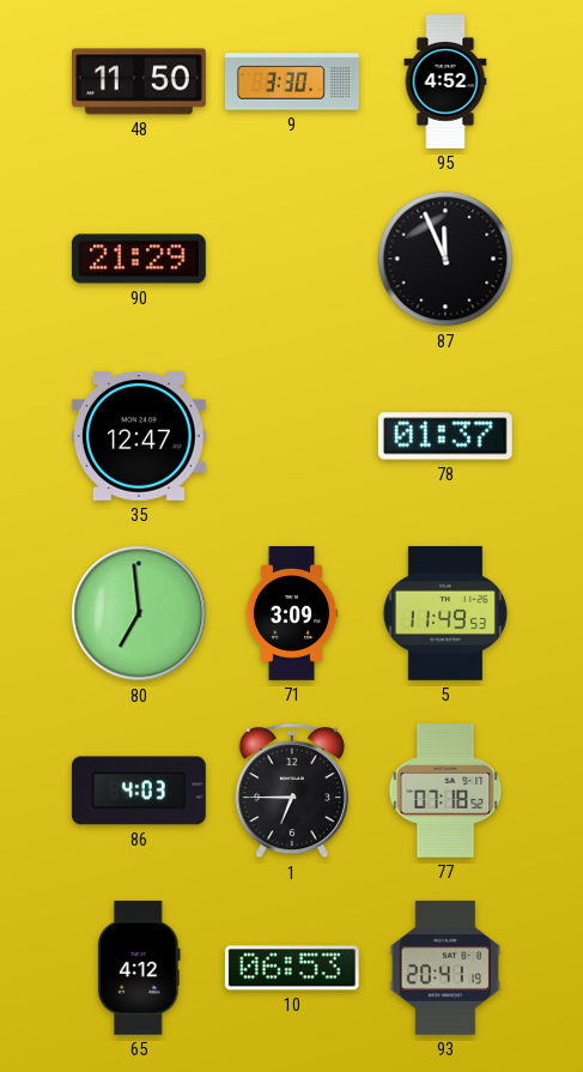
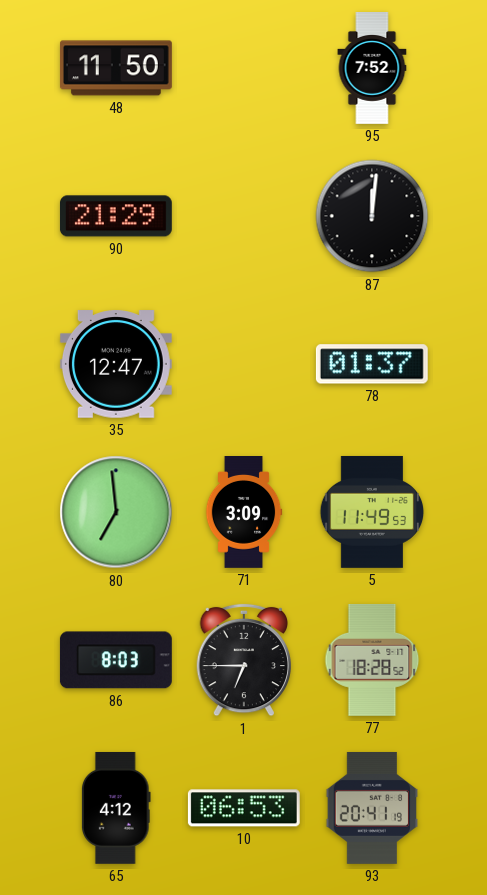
9: 3:30 -> none (292, 81)
95: 4:52 -> 7:52 (372, 69)
87: 11:56 -> 12:01 (372, 216)
86: 4:03 -> 8:03 (116, 660)
77: 07:18 -> 18:28 (372, 660)
